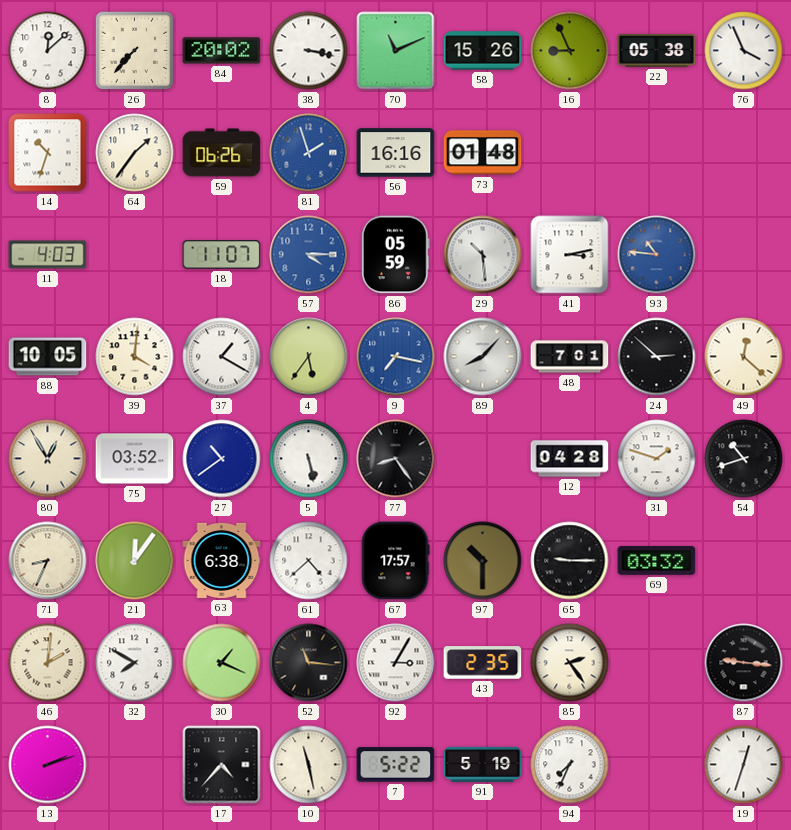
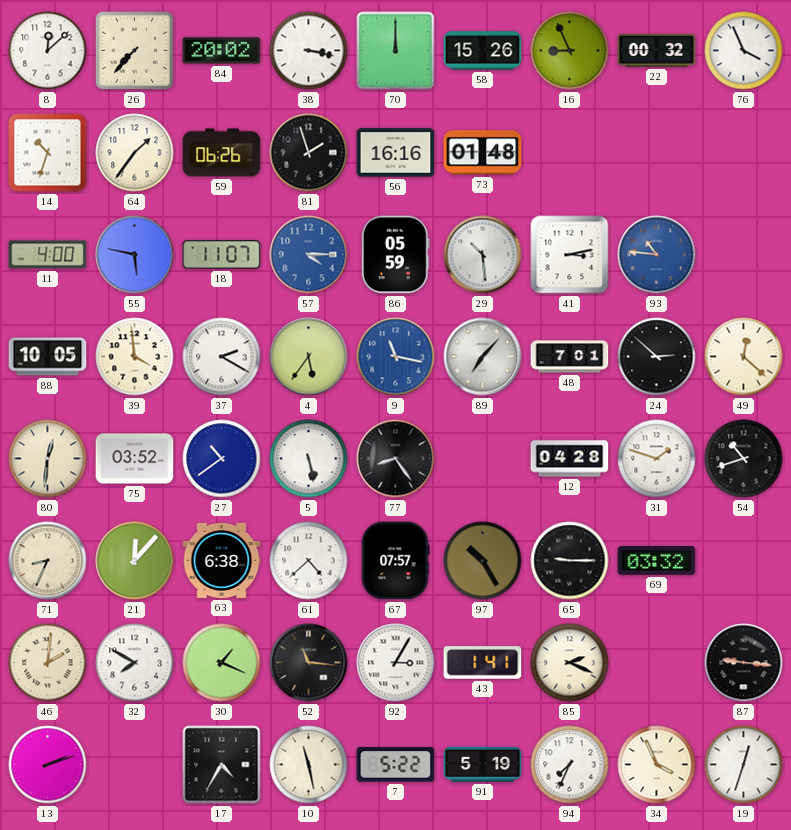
70: 11:11 -> 12:00 (396, 51)
22: 05:38 -> 00:32 (657, 51)
81 dial: blue -> black (309, 153)
11: 4:03 -> 4:00 (48, 255)
55: none -> 5:47 (135, 255)
39: 4:01 -> 3:59 (135, 357)
37: 1:20 -> 2:20 (222, 357)
9: 7:17 -> 11:17 (396, 357)
89: 8:07 -> 7:07 (483, 357)
80: 12:55 -> 12:31 (48, 459)
21: 12:06 -> 12:07 (135, 561)
67: 17:57 -> 07:57 (395, 561)
97: 10:30 -> 10:25 (483, 561)
43: 2:35 -> 1:41 (483, 663)
85: 2:24 -> 2:19 (570, 663)
17: 4:37 -> 4:35 (222, 765)
34: none -> 3:56 (657, 765)
